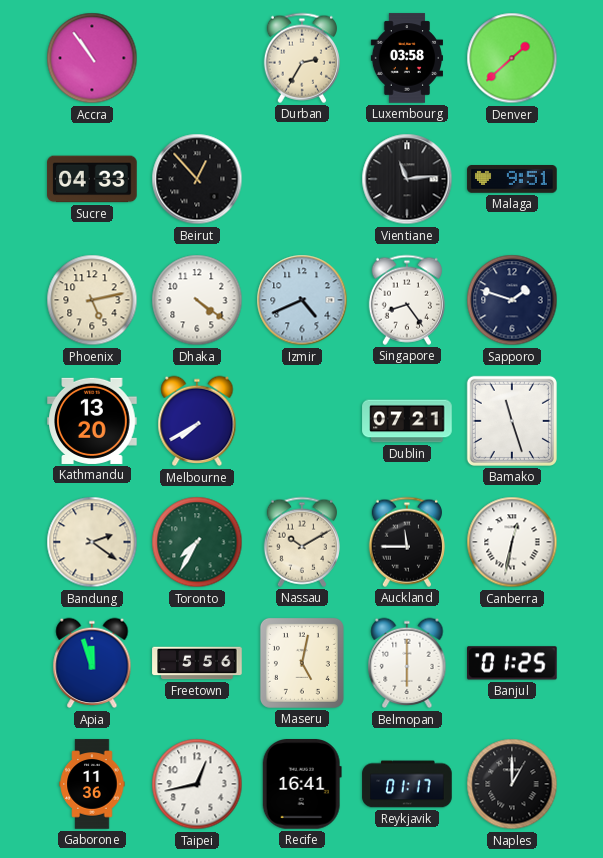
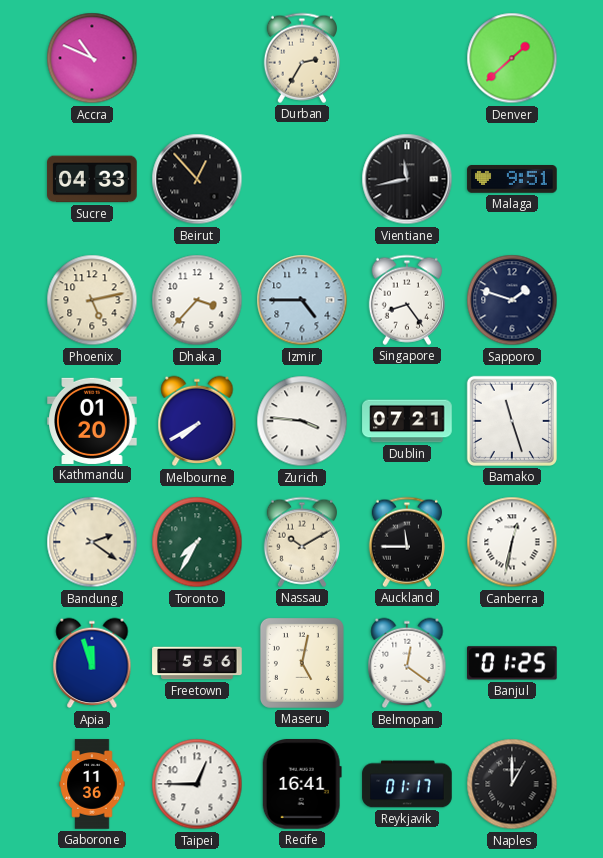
Accra: 10:54 -> 10:49 (92, 58)
Luxembourg: 03:58 -> none (406, 58)
Vientiane: 11:14 -> 11:43 (407, 179)
Dhaka: 4:21 -> 3:37 (197, 300)
Izmir: 4:41 -> 4:45 (302, 300)
Kathmandu: 13:20 -> 01:20 (92, 421)
Zurich: none -> 3:46 (302, 421)
Belmopan: 6:00 -> 12:21 (407, 663)
Taipei: 12:43 -> 12:45 (197, 784)
